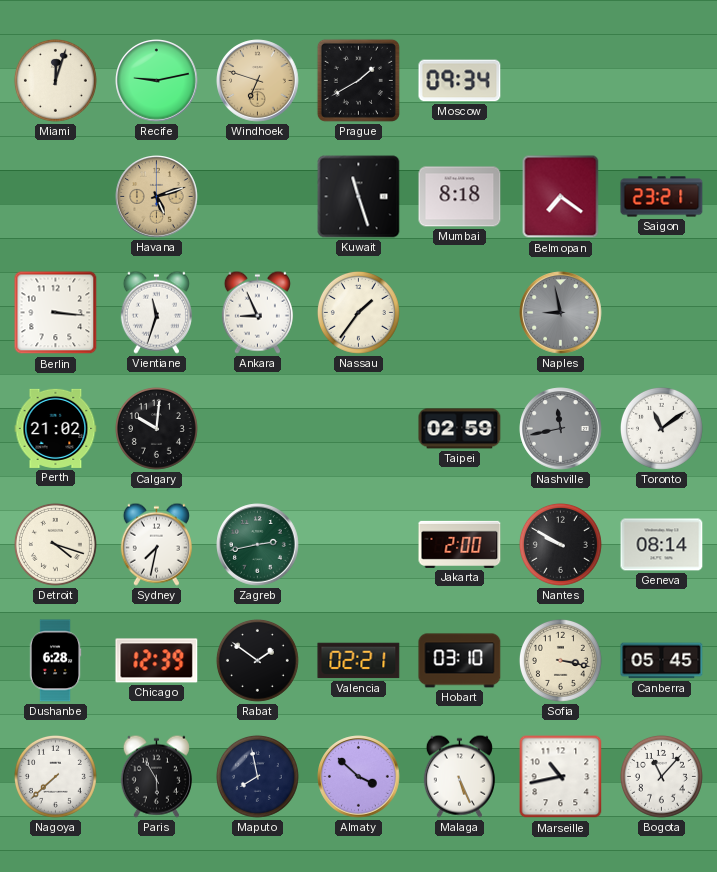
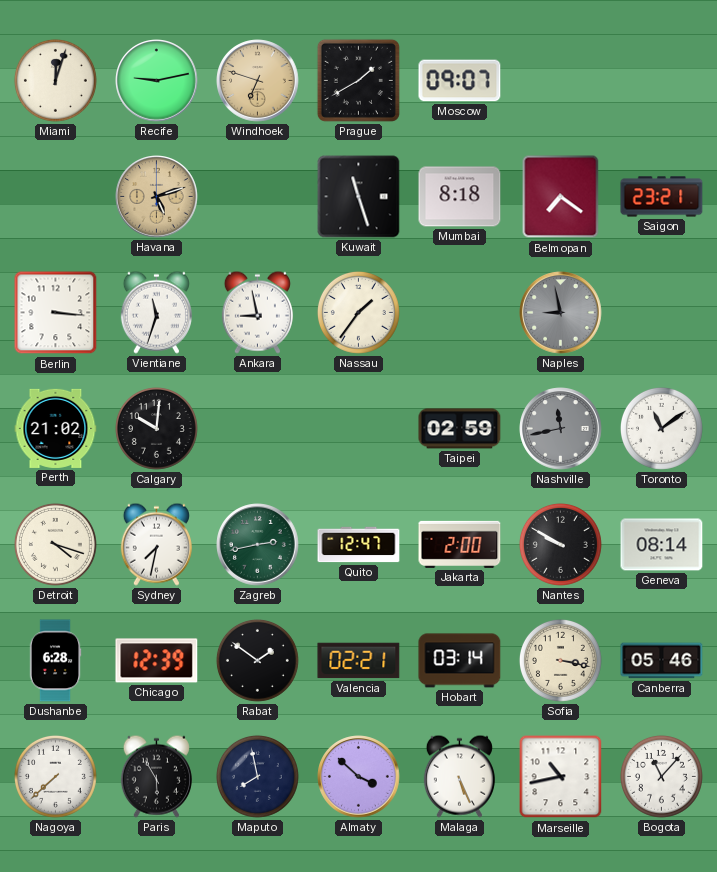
Moscow: 09:34 -> 09:07 (460, 81)
Ankara: 8:56 -> 8:58 (257, 312)
Quito: none -> 12:47 (359, 545)
Hobart: 03:10 -> 03:14 (460, 661)
Canberra: 05:45 -> 05:46 (662, 661)
